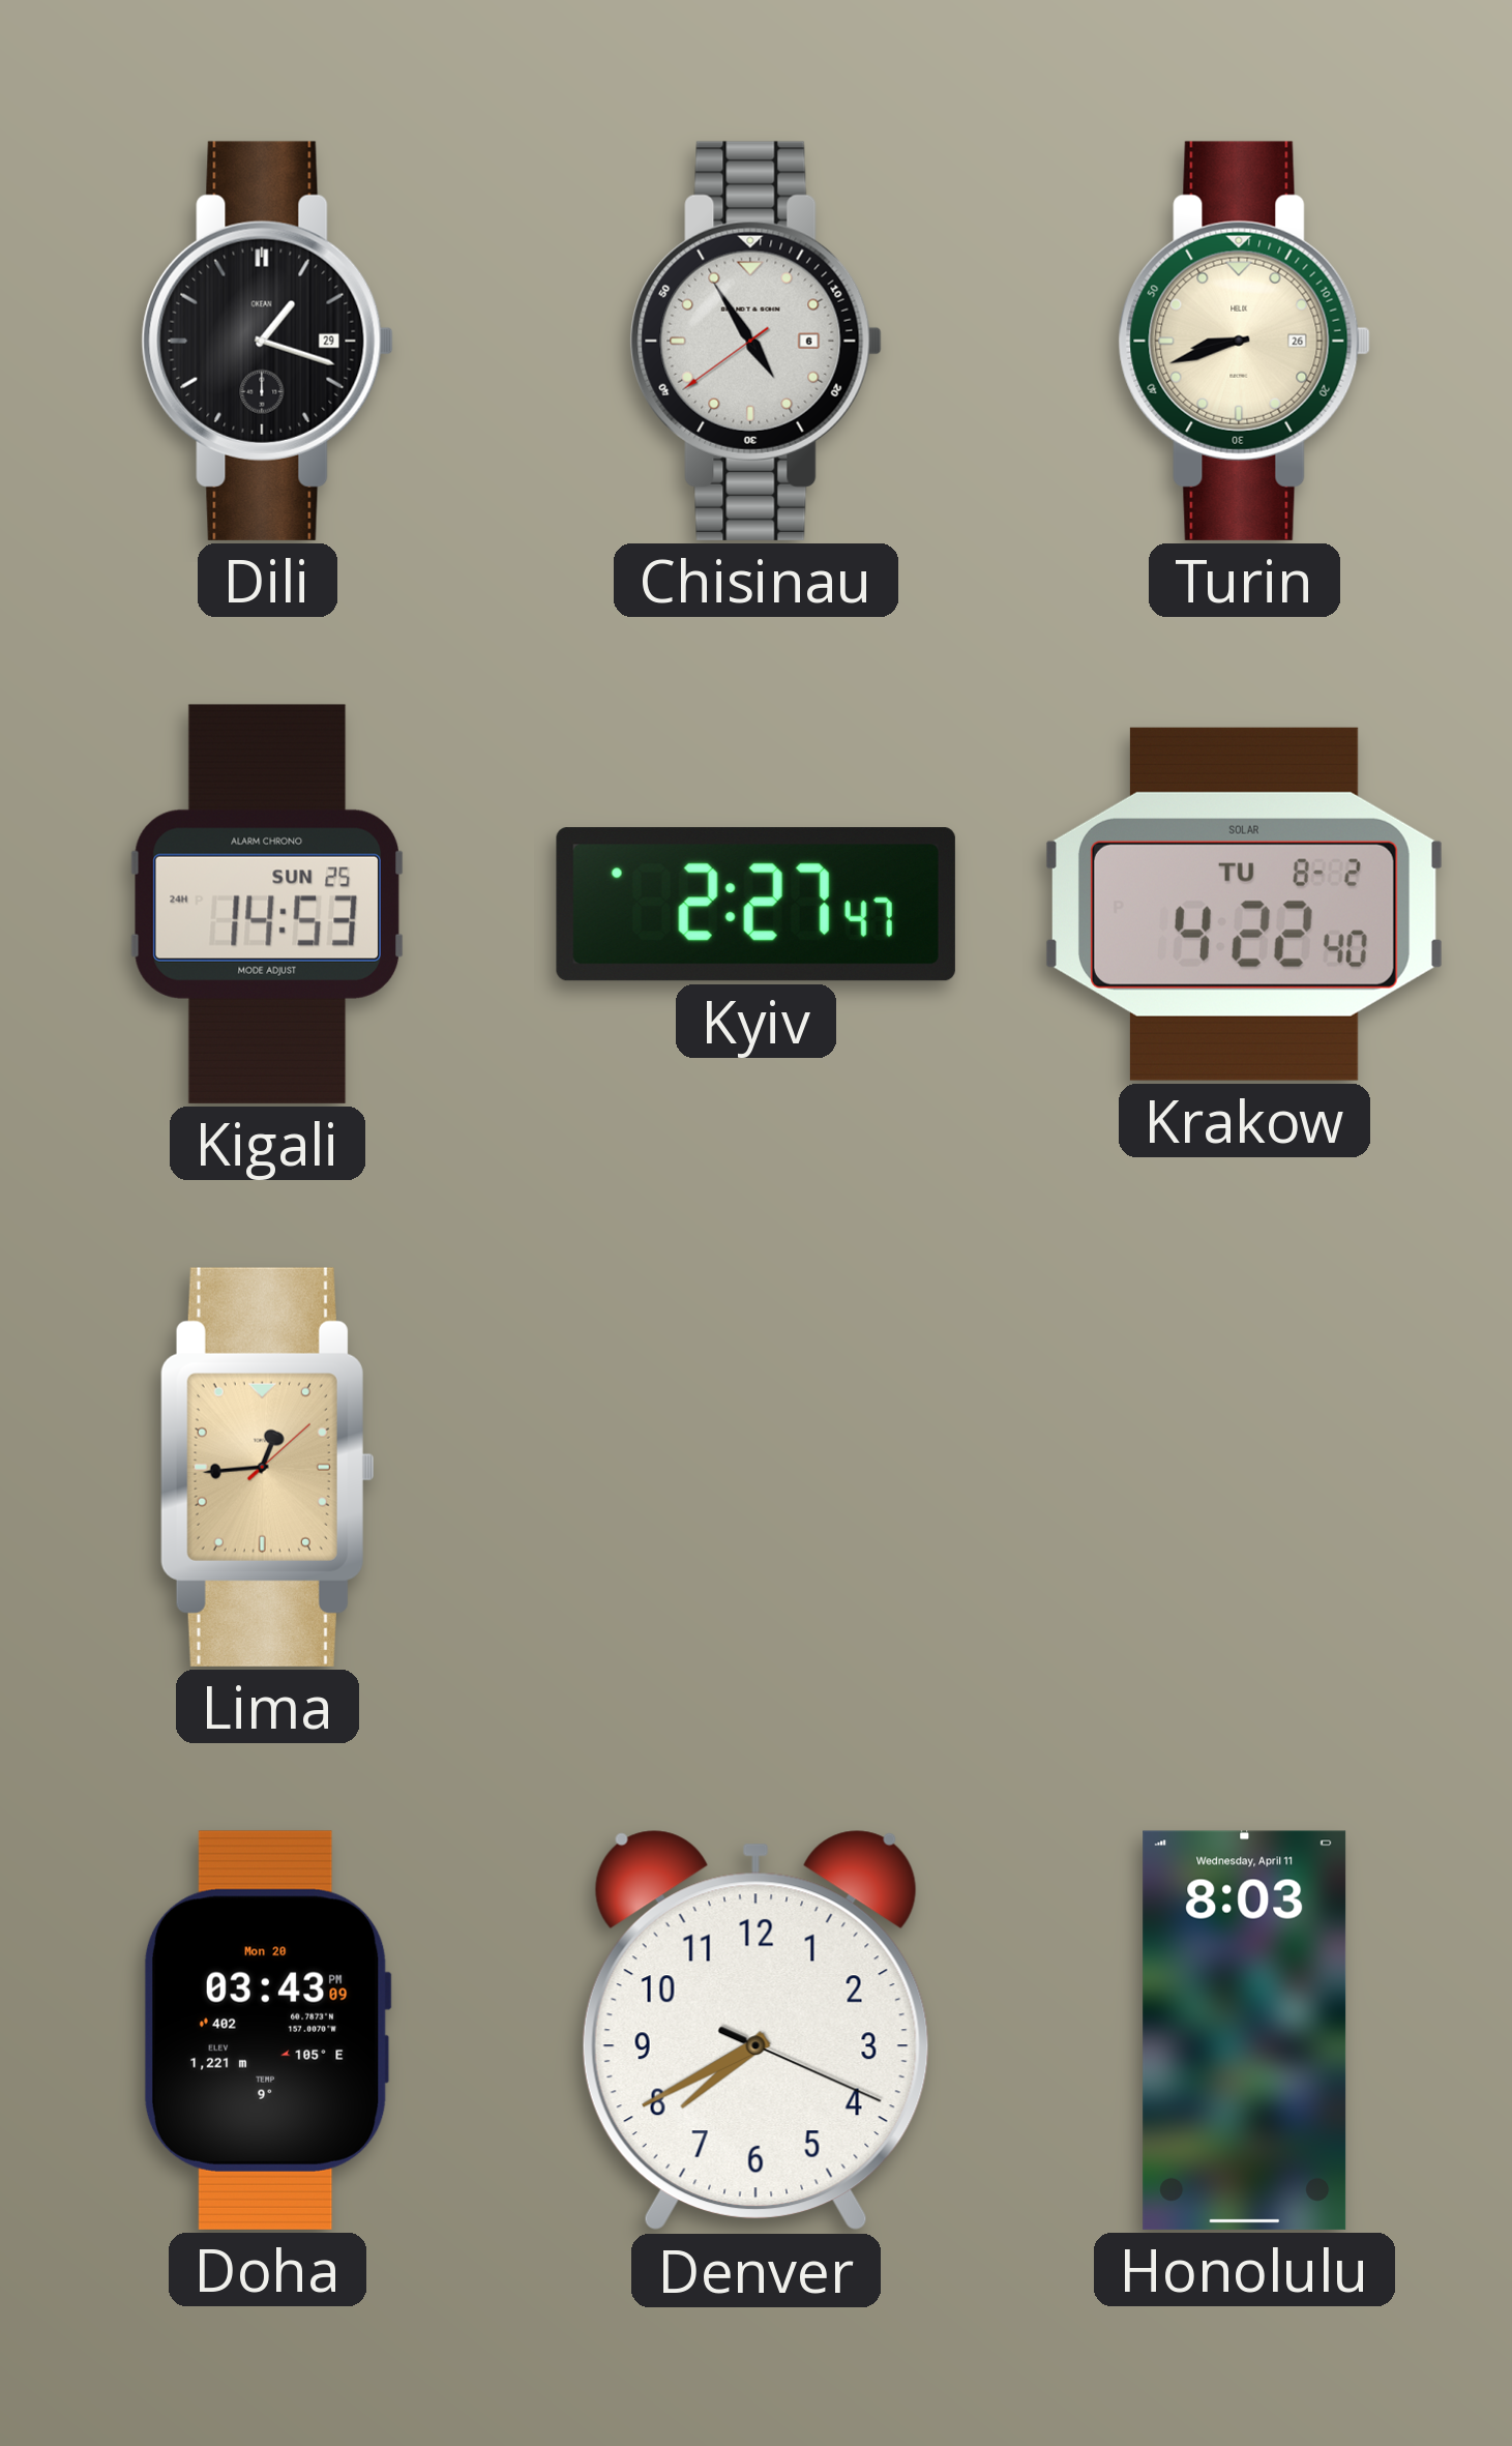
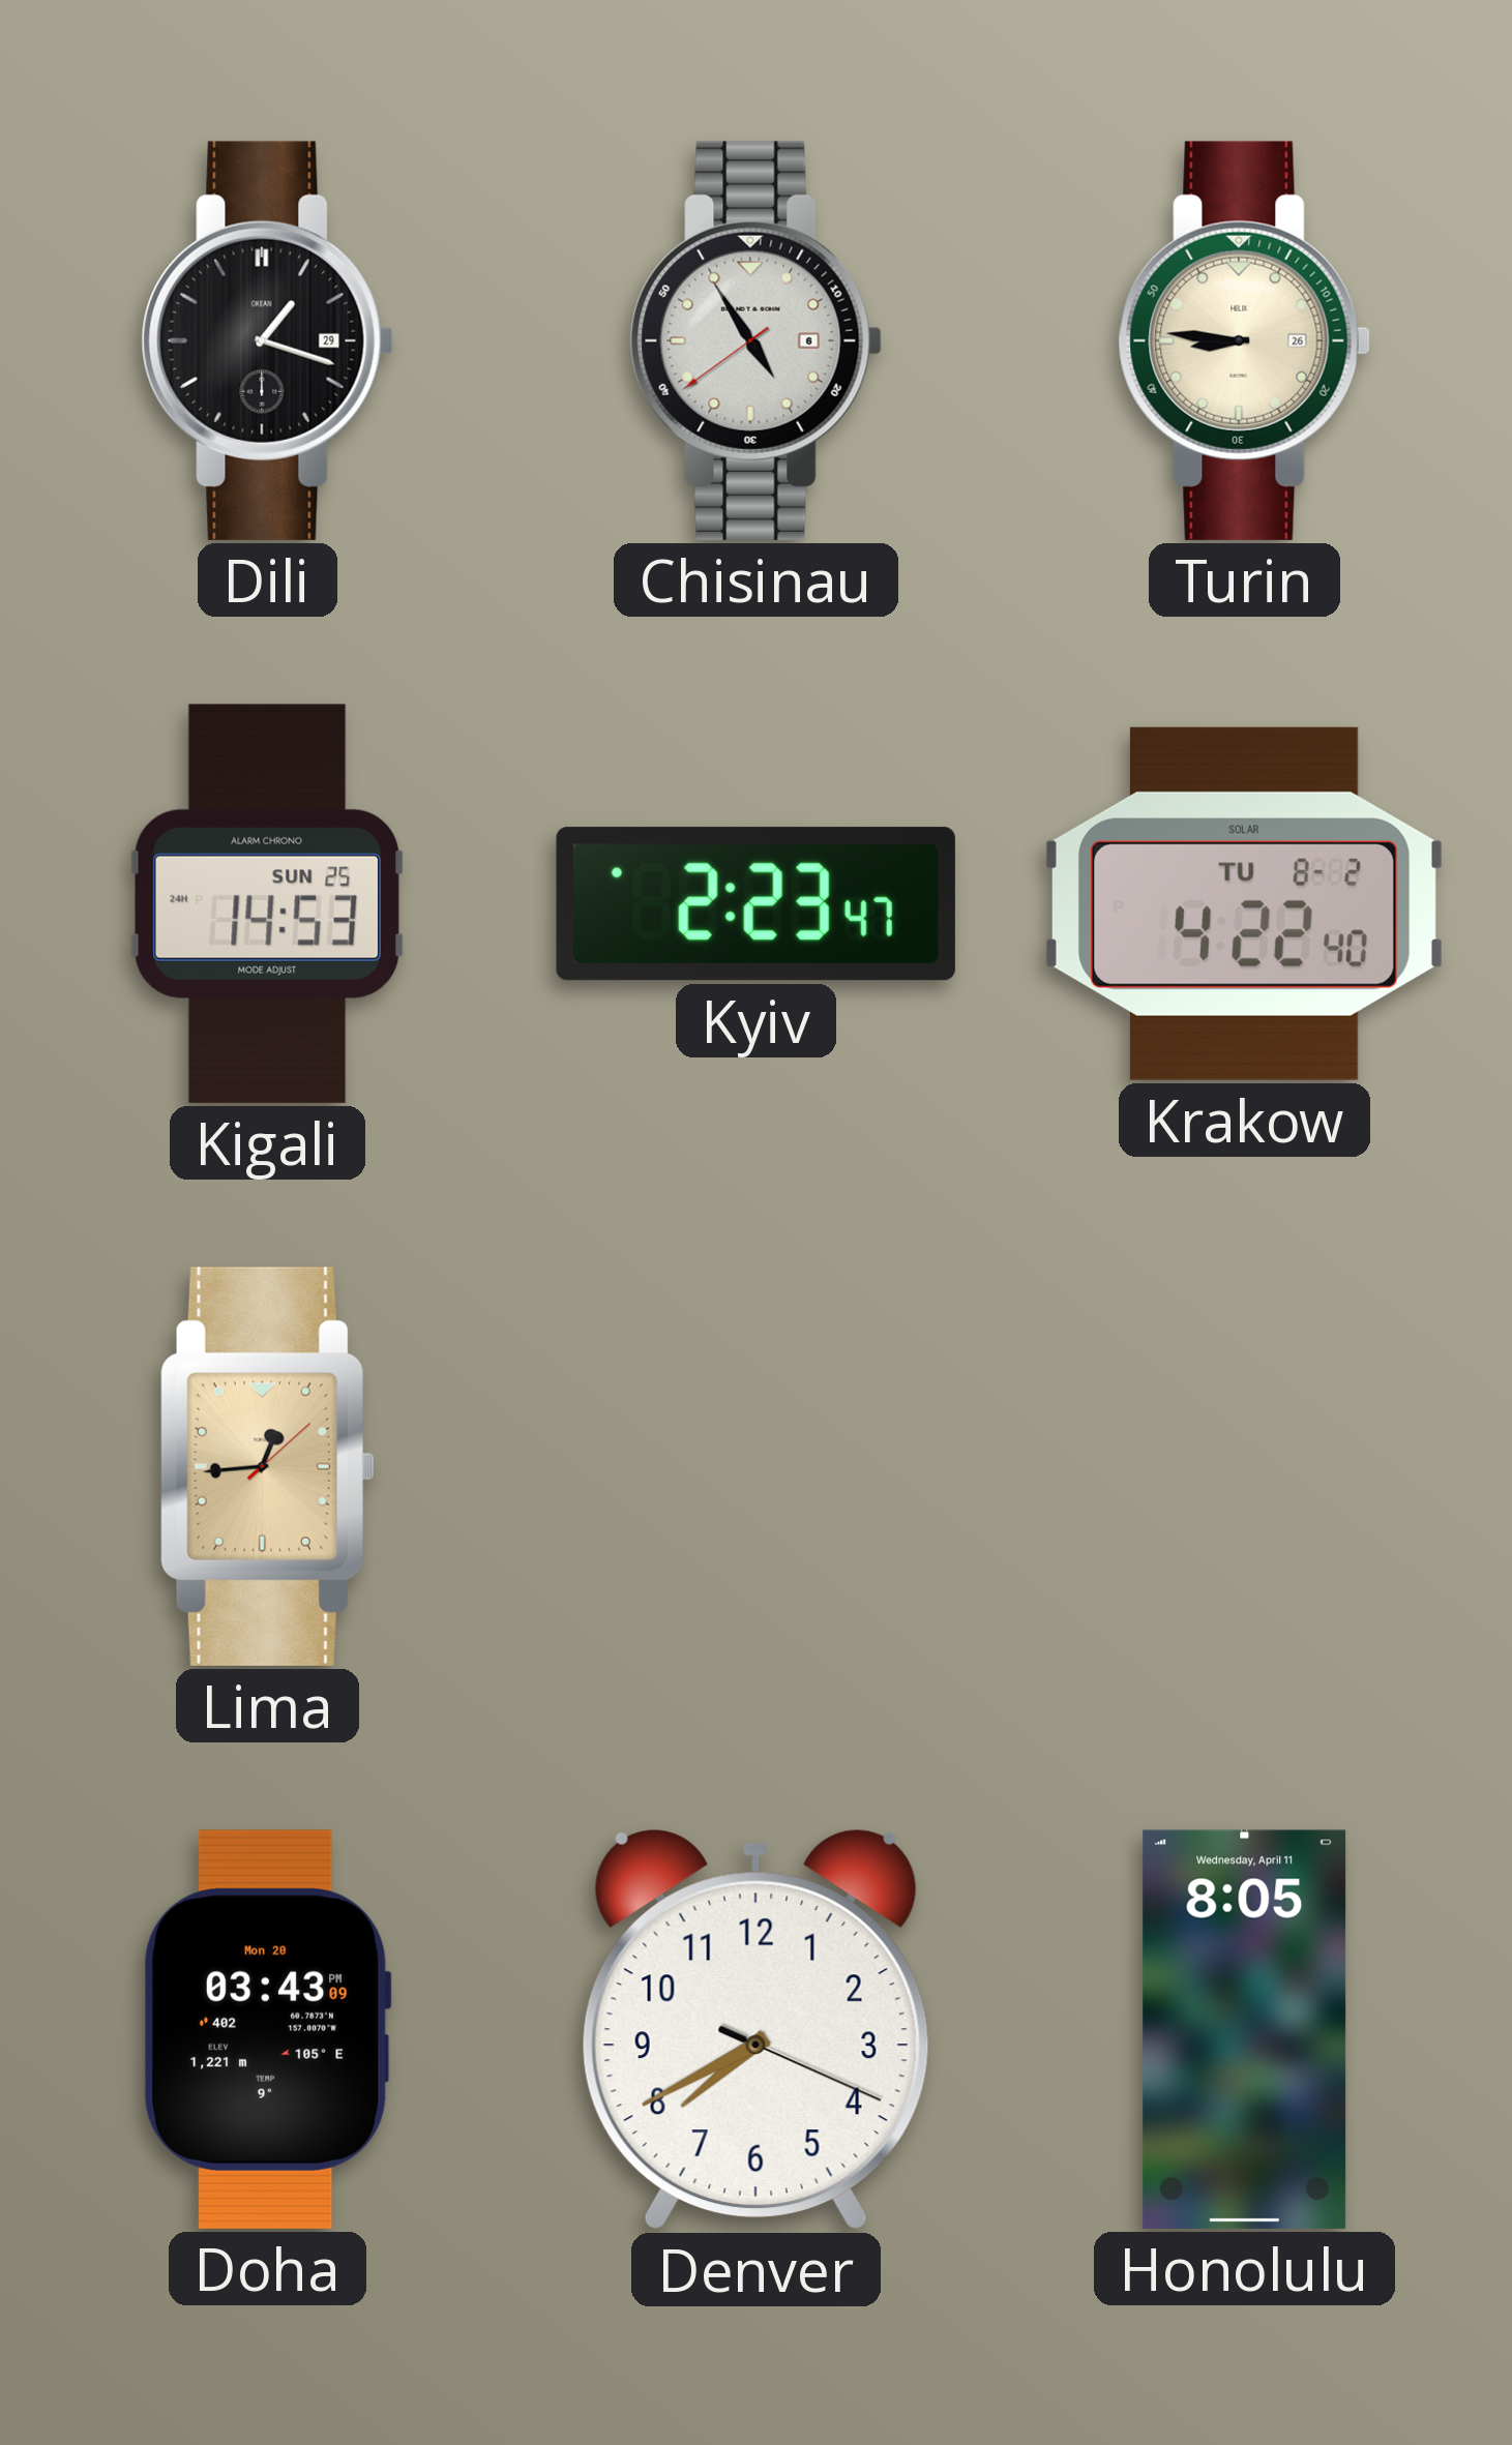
Turin: 8:42 -> 8:46 (1244, 340)
Kyiv: 2:27 -> 2:23 (755, 904)
Honolulu: 8:03 -> 8:05 (1245, 2029)
